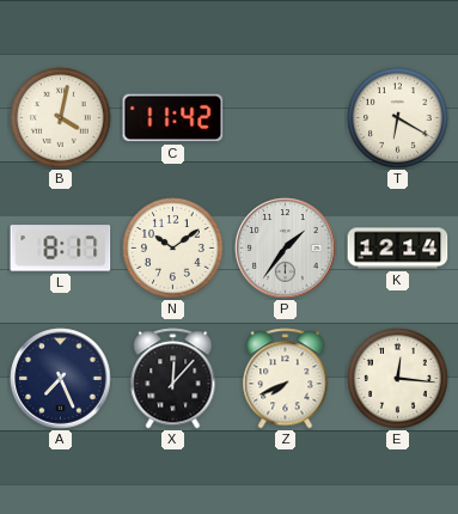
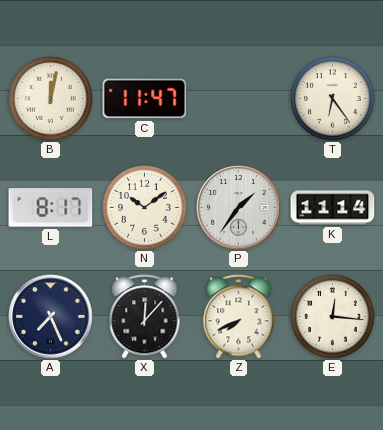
B: 4:02 -> 12:02 (51, 99)
C: 11:42 -> 11:47 (145, 99)
T: 6:20 -> 6:24 (333, 99)
K: 12:14 -> 11:14 (333, 208)
